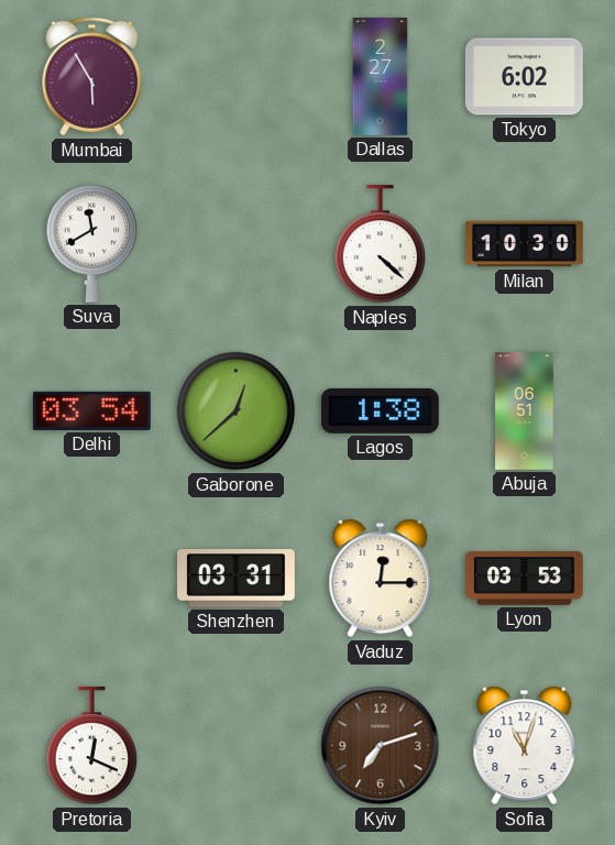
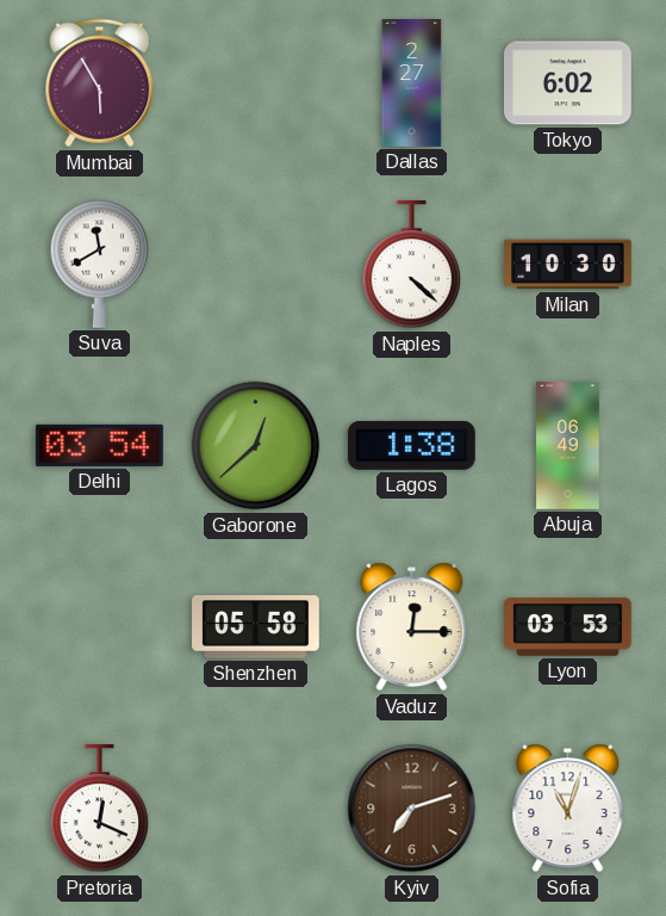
Abuja: 06:51 -> 06:49 (568, 446)
Shenzhen: 03:31 -> 05:58 (256, 627)
